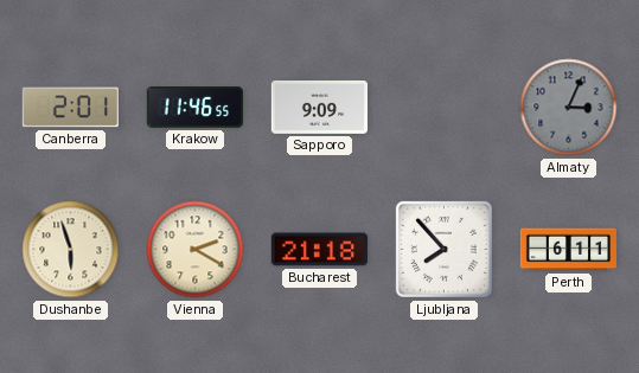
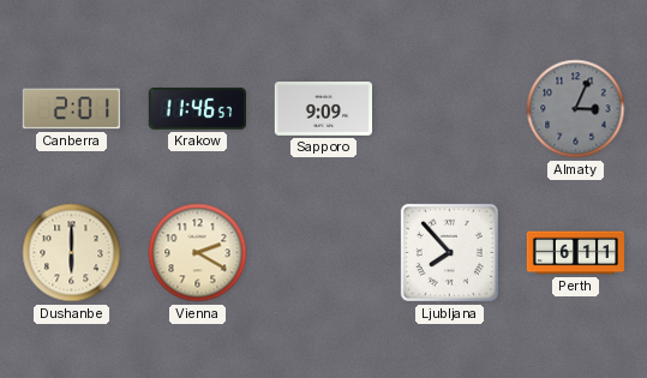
Krakow: 11:46:55 -> 11:46:57 (197, 109)
Dushanbe: 5:57 -> 6:00 (72, 253)
Bucharest: 21:18 -> none (319, 250)
